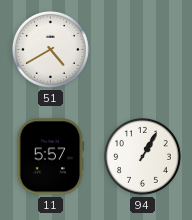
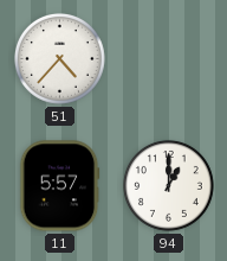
51: 4:40 -> 4:37 (59, 58)
94: 1:05 -> 1:00 (168, 185)
